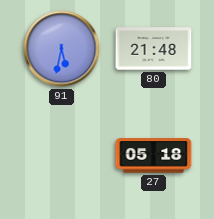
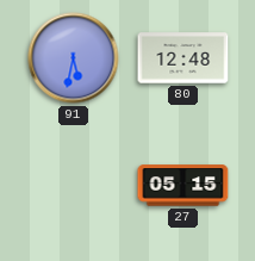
80: 21:48 -> 12:48 (184, 58)
27: 05:18 -> 05:15 (184, 186)
